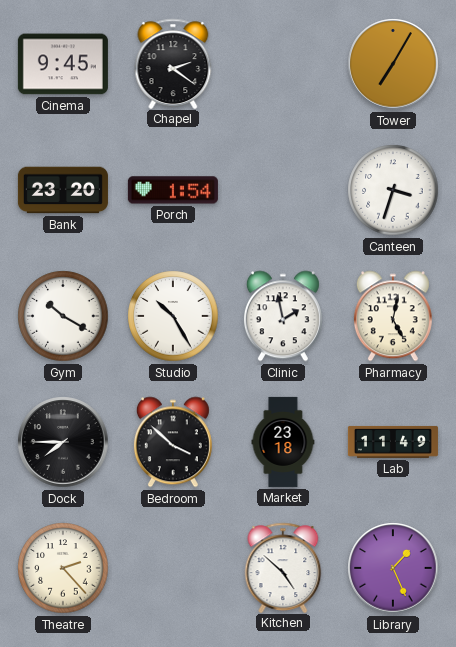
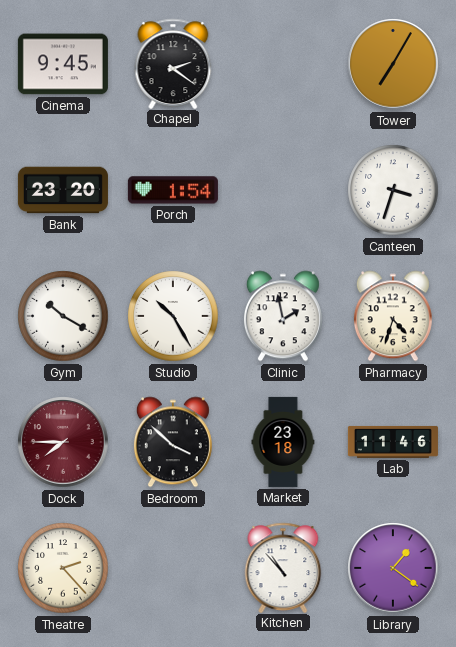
Pharmacy: 5:02 -> 4:33 (393, 316)
Dock dial: black -> burgundy (63, 442)
Lab: 11:49 -> 11:46 (393, 442)
Kitchen: 4:52 -> 10:53 (283, 567)
Library: 1:26 -> 1:21 (393, 568)
